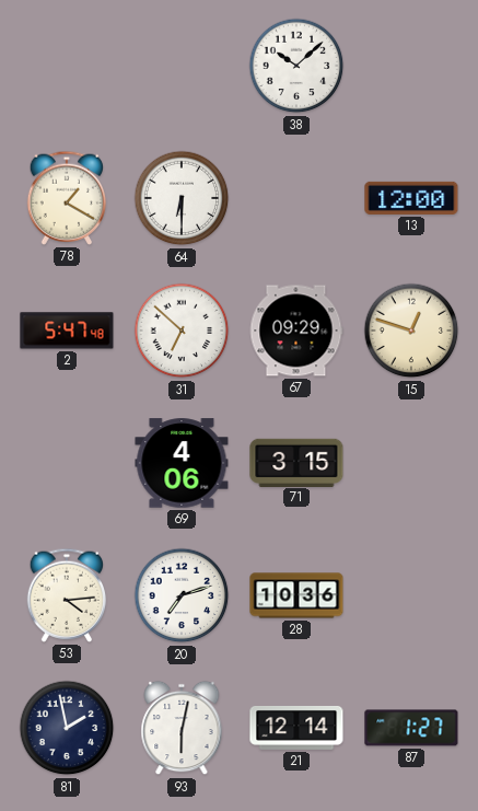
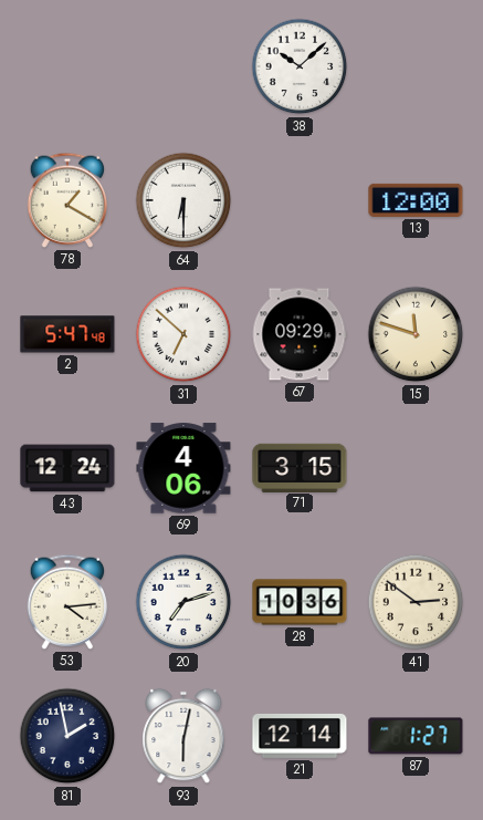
15: 12:48 -> 11:48 (416, 334)
43: none -> 12:24 (67, 468)
41: none -> 2:51 (416, 602)
